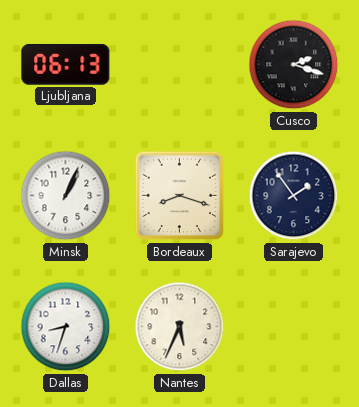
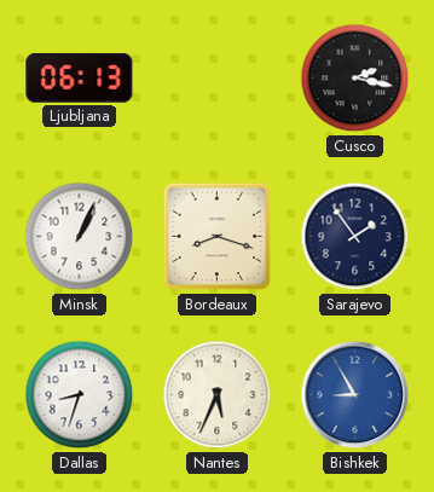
Cusco: 2:18 -> 2:17 (355, 79)
Bishkek: none -> 8:55 (355, 395)
